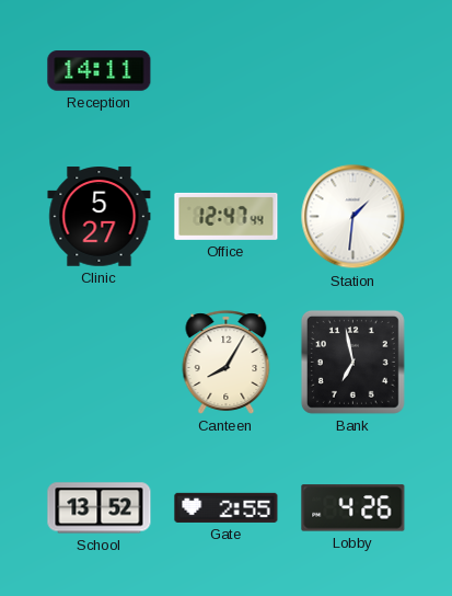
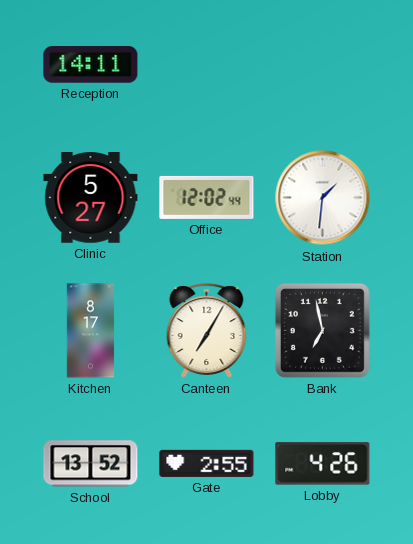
Office: 12:47 -> 12:02 (207, 197)
Kitchen: none -> 8:17 (91, 331)
Canteen: 8:05 -> 7:05 (207, 331)
